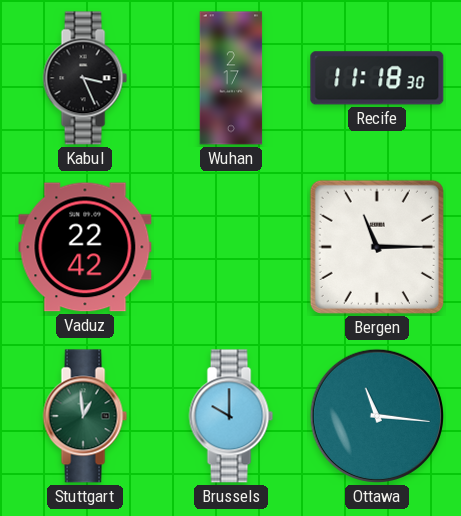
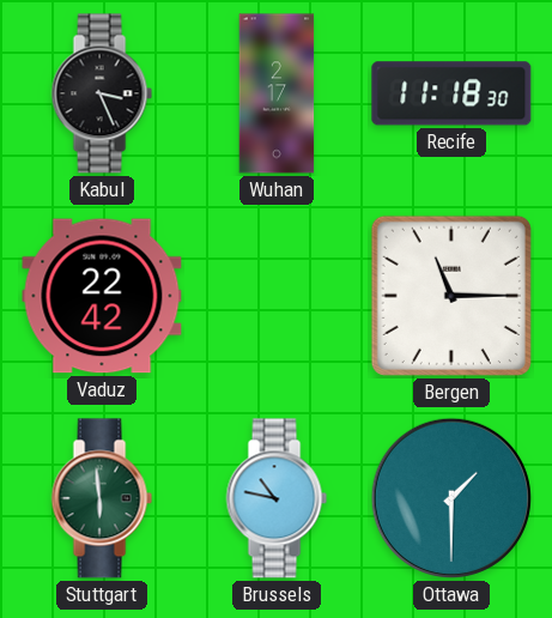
Stuttgart: 12:59 -> 5:59 (102, 498)
Brussels: 10:00 -> 10:47 (277, 498)
Ottawa: 11:16 -> 1:30 (451, 498)
